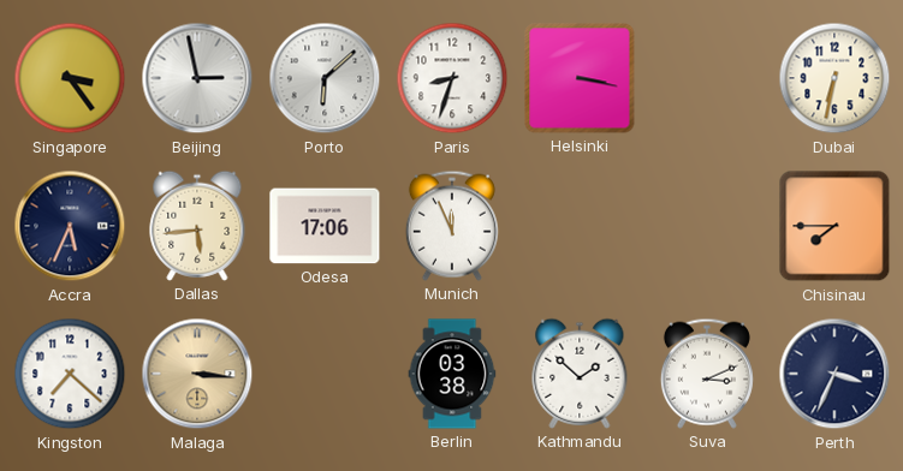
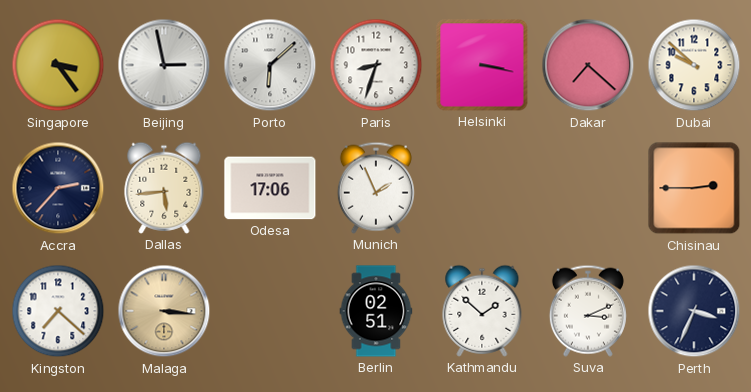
Dakar: none -> 7:22 (588, 65)
Dubai: 6:32 -> 9:52 (694, 65)
Accra: 5:34 -> 2:37 (58, 188)
Munich: 11:56 -> 1:56 (376, 188)
Chisinau: 7:45 -> 2:45 (694, 188)
Berlin: 03:38 -> 02:51 (376, 311)
